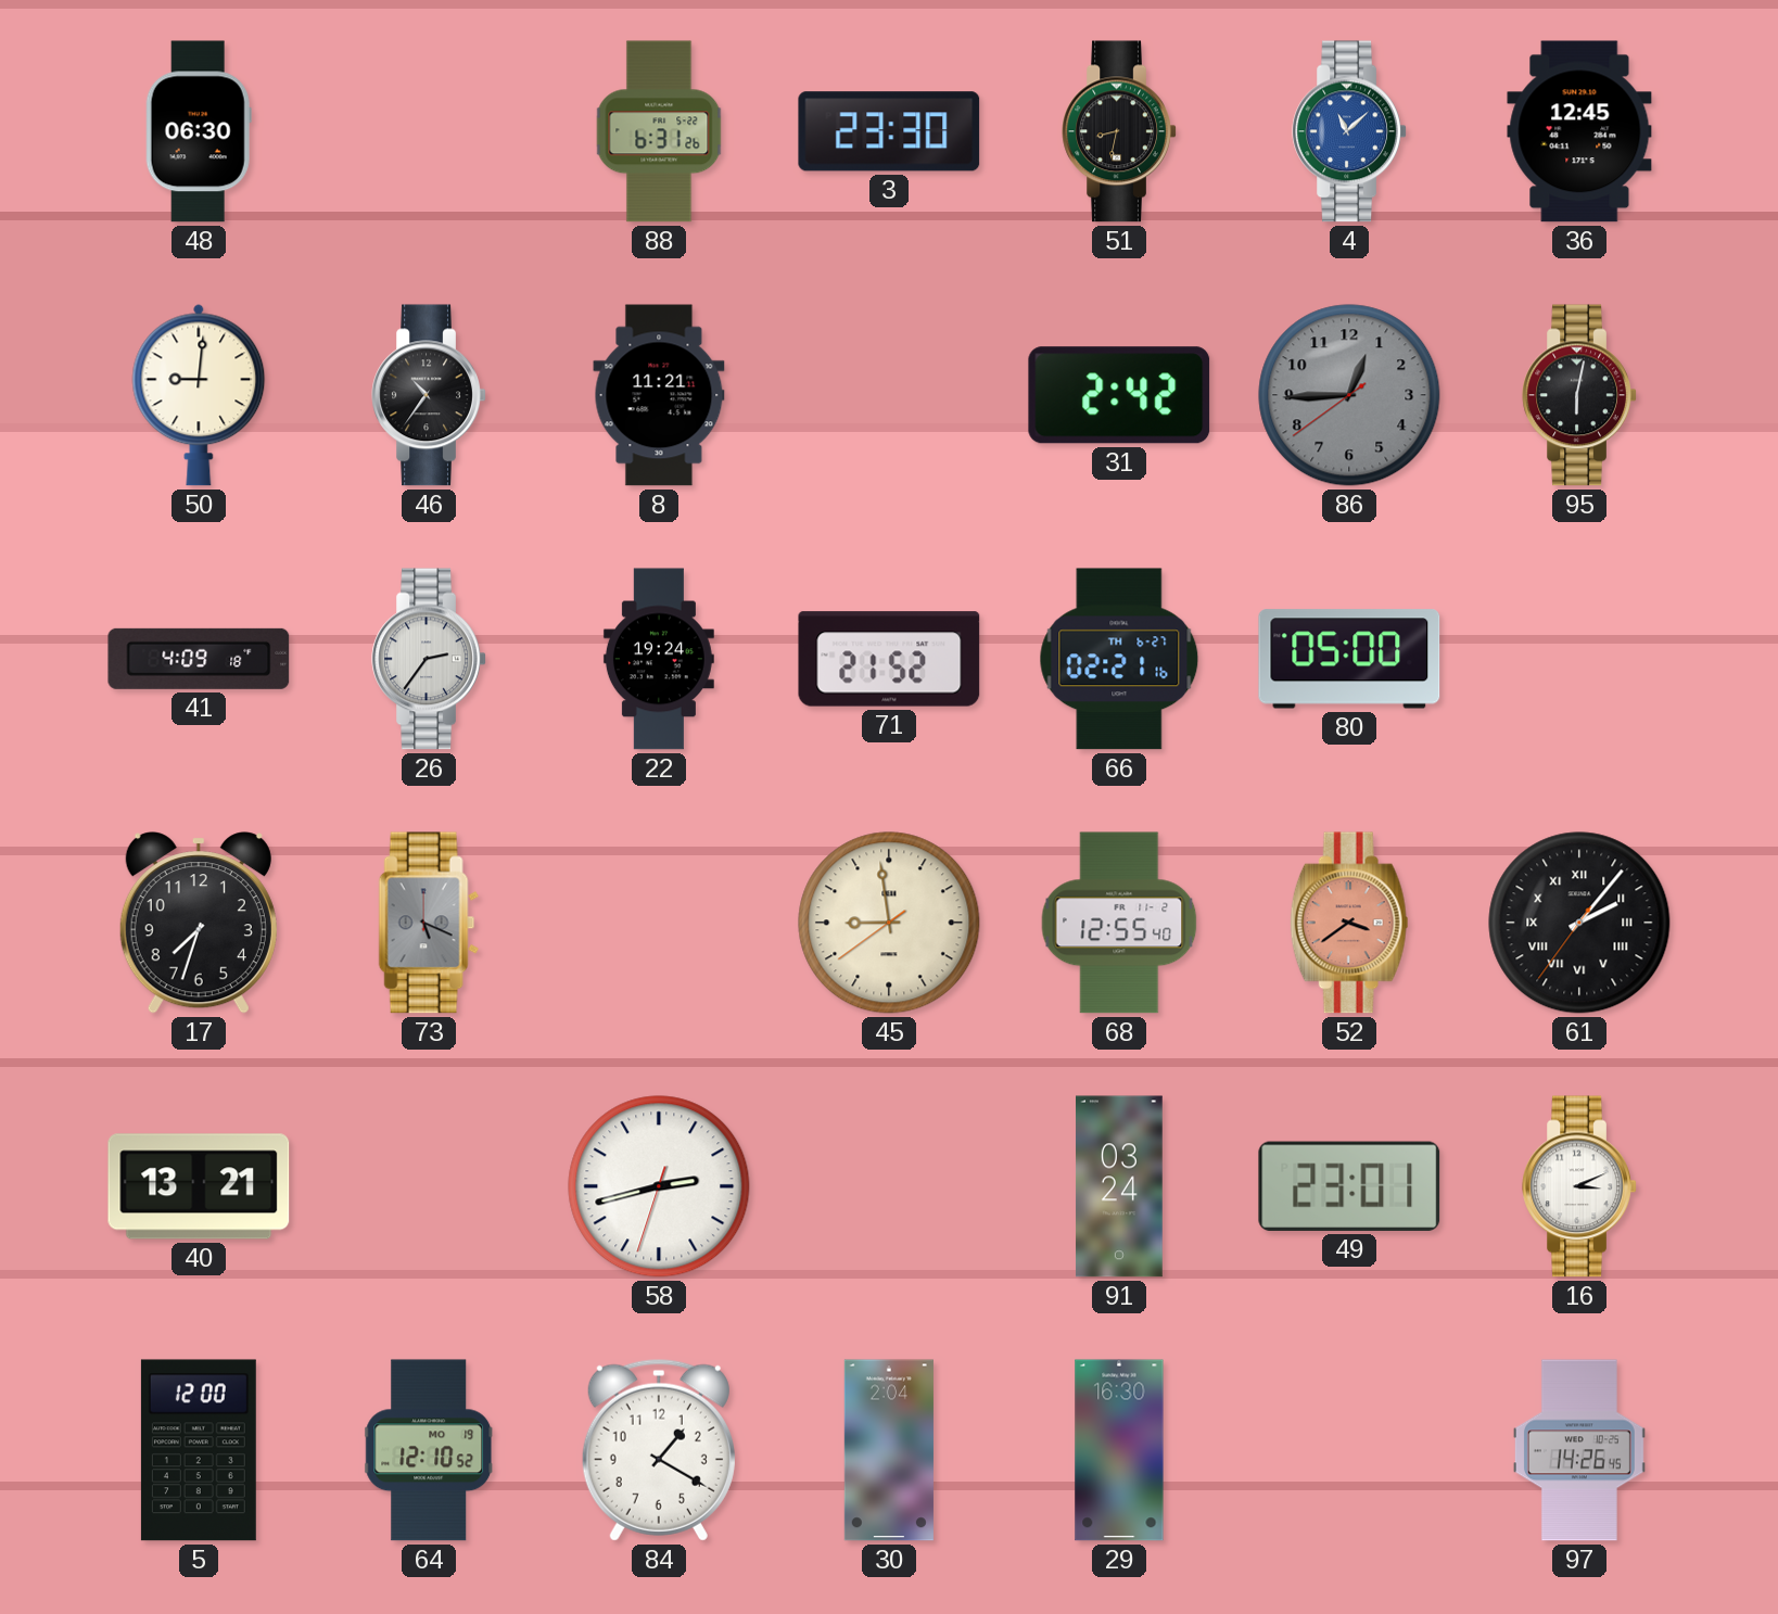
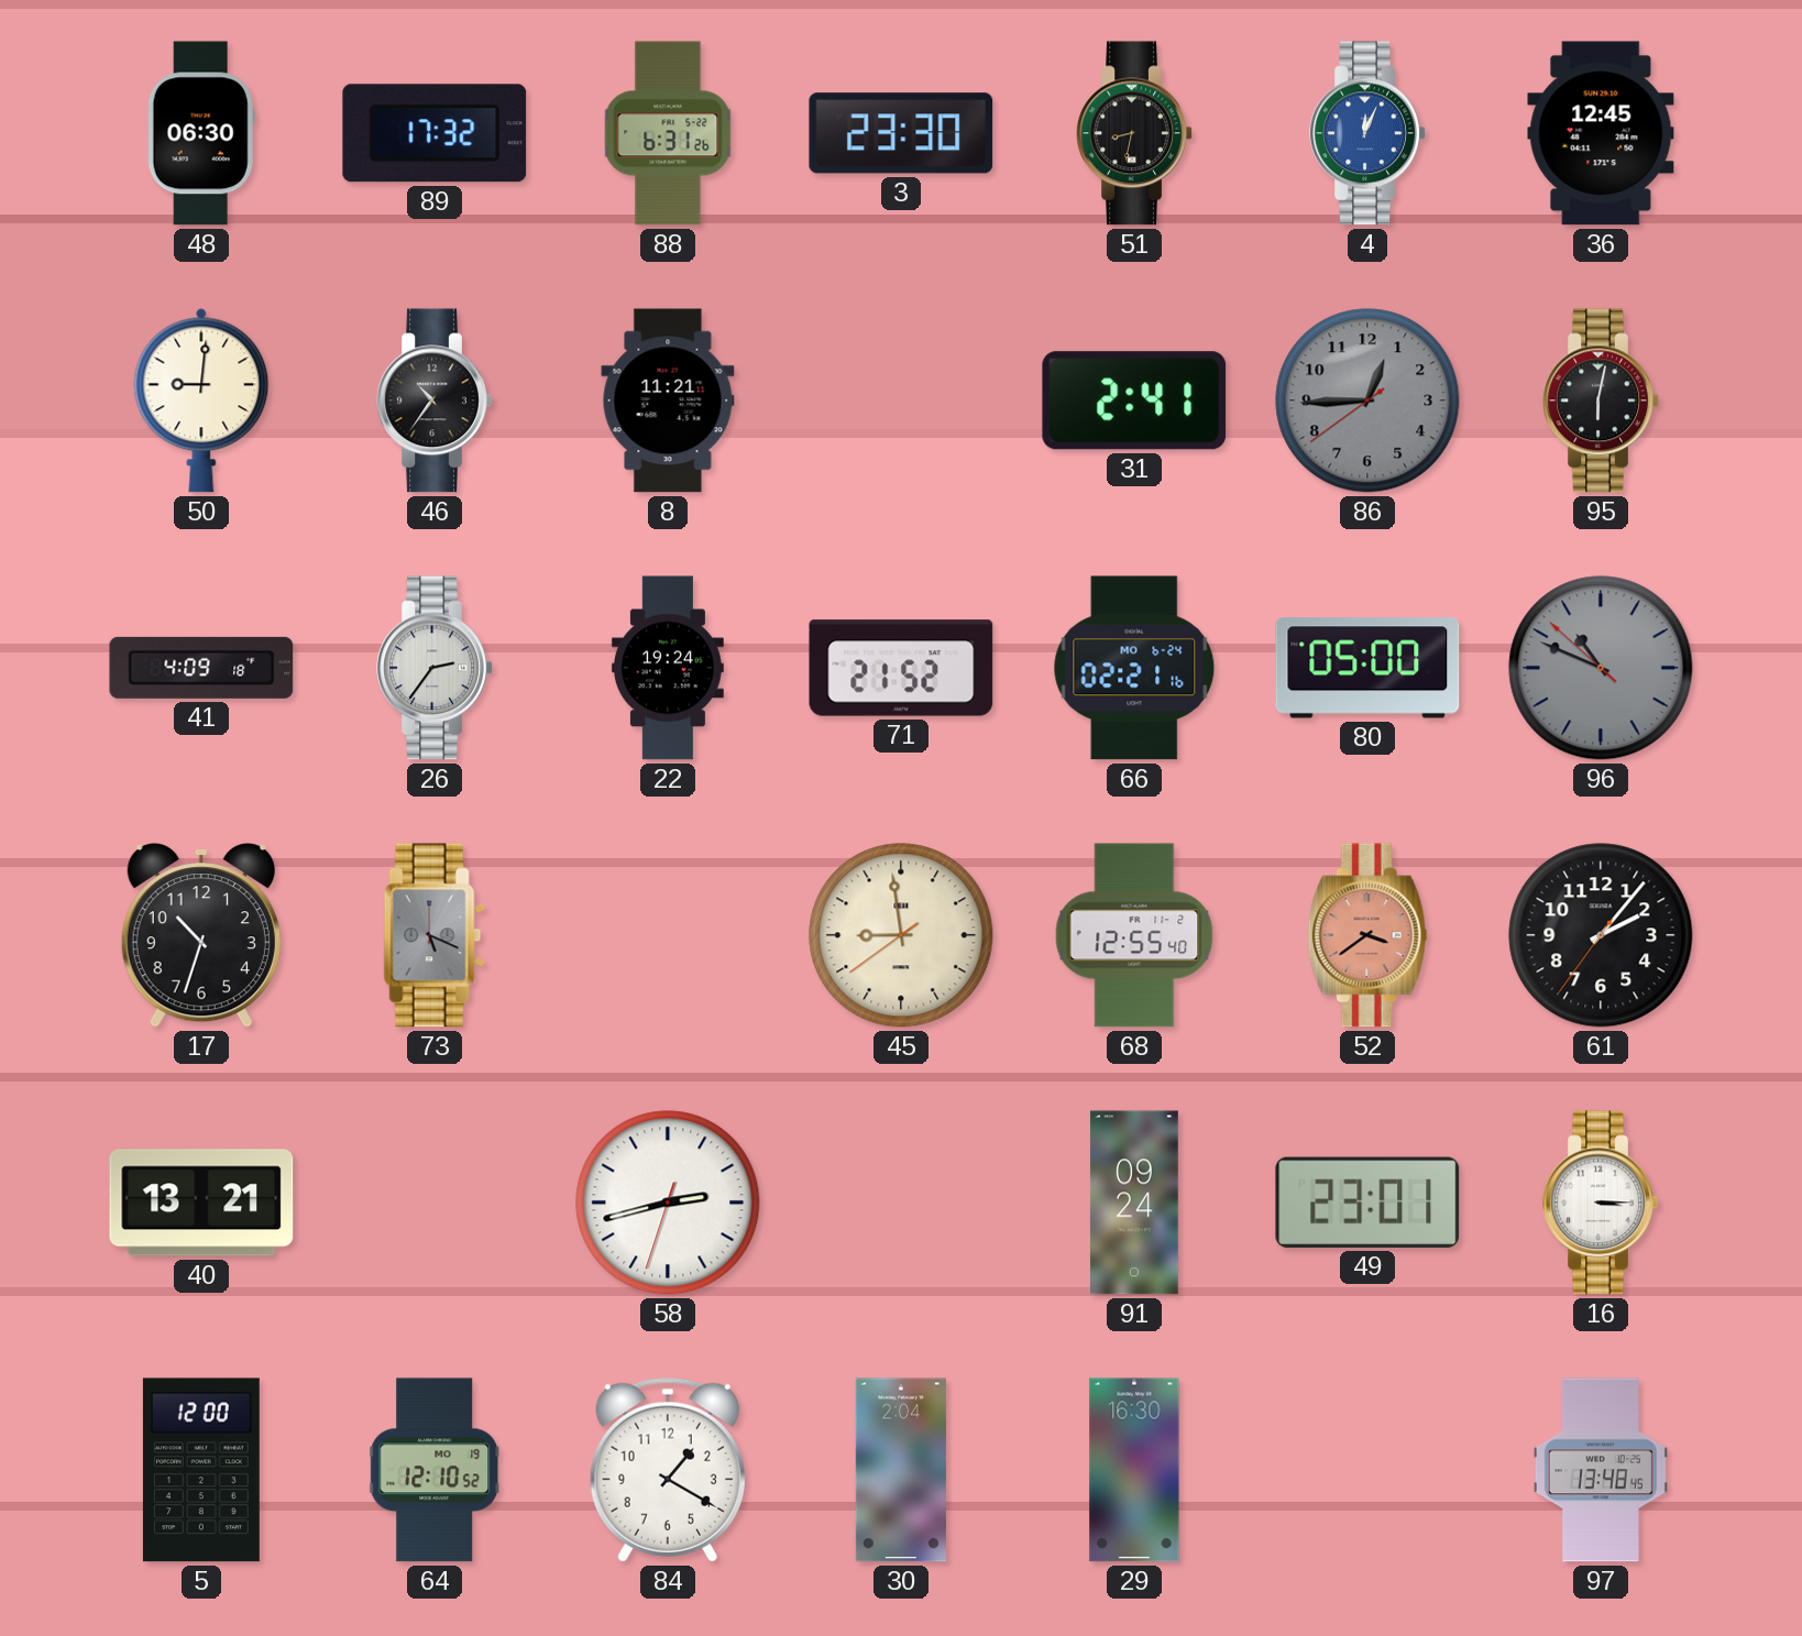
89: none -> 17:32 (435, 133)
4: 11:08 -> 12:04 (1367, 133)
31: 2:42 -> 2:41 (1134, 400)
66 date: TH 6-27 -> MO 6-24 (1134, 668)
96: none -> 10:48 (1601, 668)
17: 7:33 -> 10:33 (201, 935)
61 numerals: Roman -> Arabic (1601, 935)
91: 03:24 -> 09:24 (1135, 1203)
16: 3:11 -> 3:15 (1601, 1203)
97: 14:26 -> 13:48 (1601, 1470)
